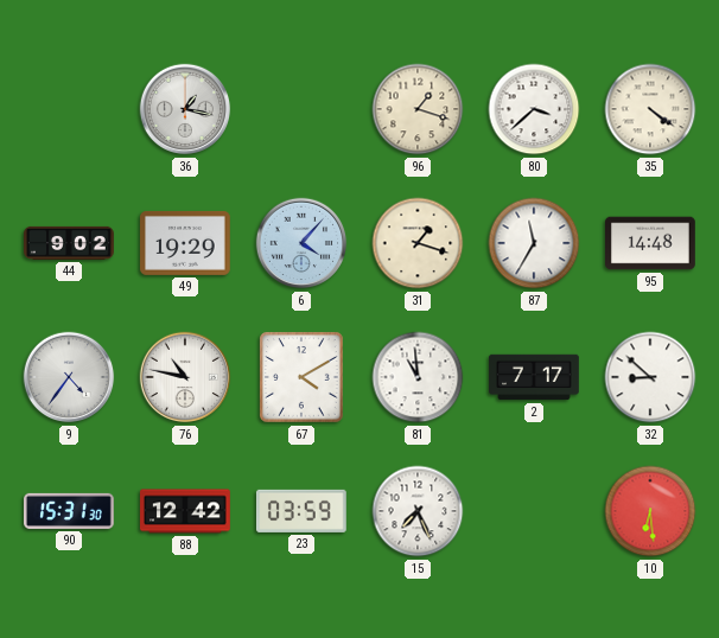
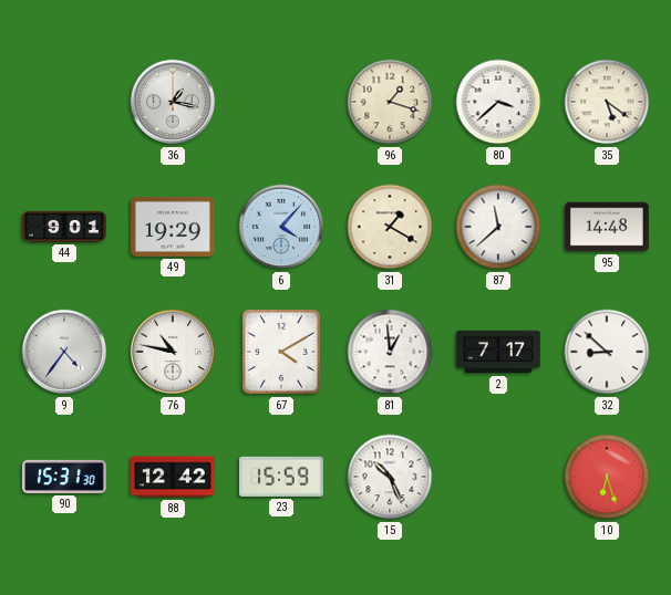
35: 4:21 -> 5:21 (607, 102)
44: 9:02 -> 9:01 (64, 227)
31: 1:18 -> 1:20 (390, 227)
87: 11:35 -> 11:38 (498, 227)
81: 10:59 -> 12:59 (390, 352)
23: 03:59 -> 15:59 (281, 477)
15: 7:26 -> 10:26 (390, 477)
10: 6:29 -> 6:27 (607, 477)
